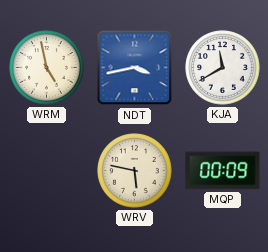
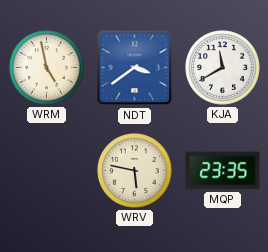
NDT: 3:43 -> 3:39 (135, 68)
MQP: 00:09 -> 23:35 (223, 171)
